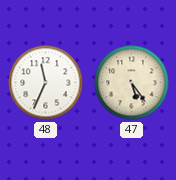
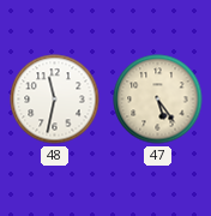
48: 11:34 -> 11:32 (55, 100)
